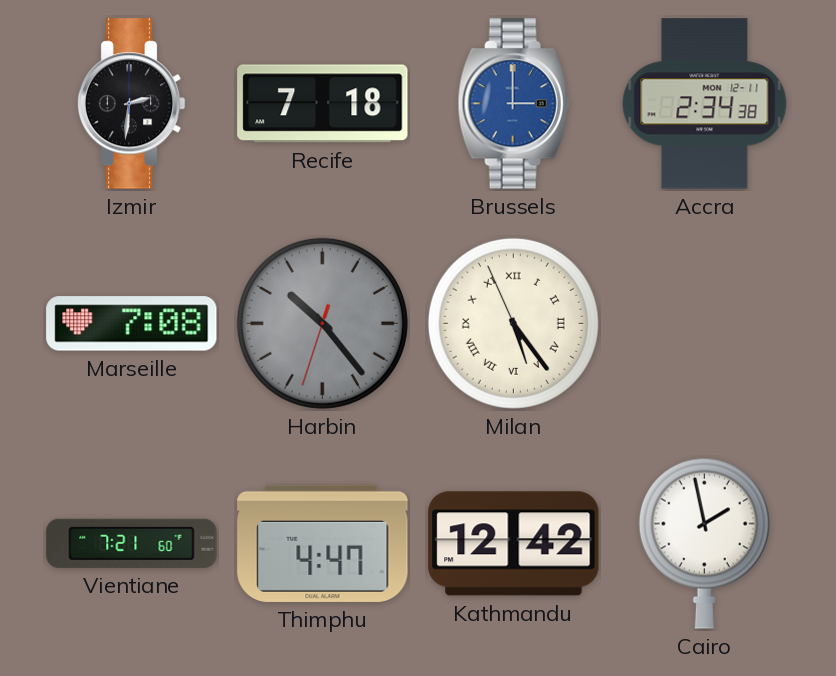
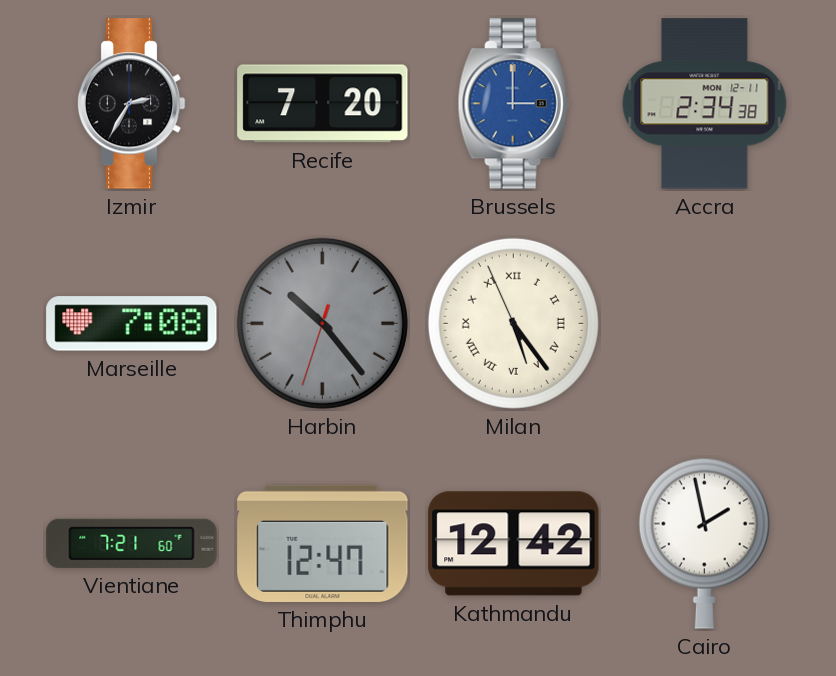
Izmir: 2:31 -> 2:35 (131, 104)
Recife: 7:18 -> 7:20 (323, 104)
Thimphu: 4:47 -> 12:47 (323, 543)
